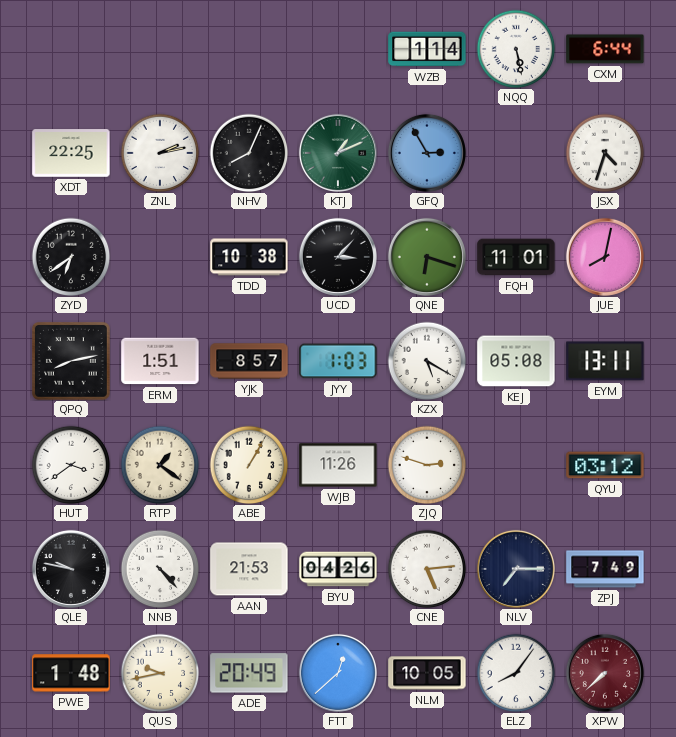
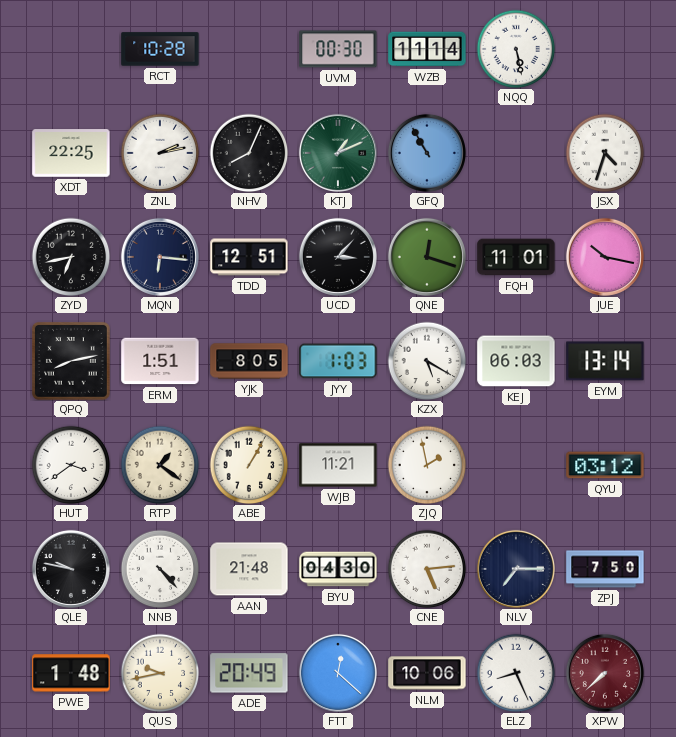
RCT: none -> 10:28 (160, 49)
UVM: none -> 00:30 (338, 49)
WZB: 1:14 -> 11:14 (427, 49)
CXM: 6:44 -> none (605, 49)
GFQ: 2:55 -> 10:55 (427, 153)
ZYD: 6:39 -> 6:43 (71, 257)
MQN: none -> 6:16 (160, 257)
TDD: 10:38 -> 12:51 (249, 257)
QNE: 6:18 -> 12:18 (427, 257)
JUE: 8:02 -> 10:17 (605, 257)
YJK: 8:57 -> 8:05 (249, 361)
KEJ: 05:08 -> 06:03 (516, 361)
EYM: 13:11 -> 13:14 (605, 361)
WJB: 11:26 -> 11:21 (338, 465)
ZJQ: 2:48 -> 1:58 (427, 465)
AAN: 21:53 -> 21:48 (249, 569)
BYU: 04:26 -> 04:30 (338, 569)
ZPJ: 7:49 -> 7:50 (605, 569)
FTT: 12:38 -> 12:22 (338, 673)
NLM: 10:05 -> 10:06 (427, 673)
ELZ: 8:06 -> 8:26 (516, 673)
